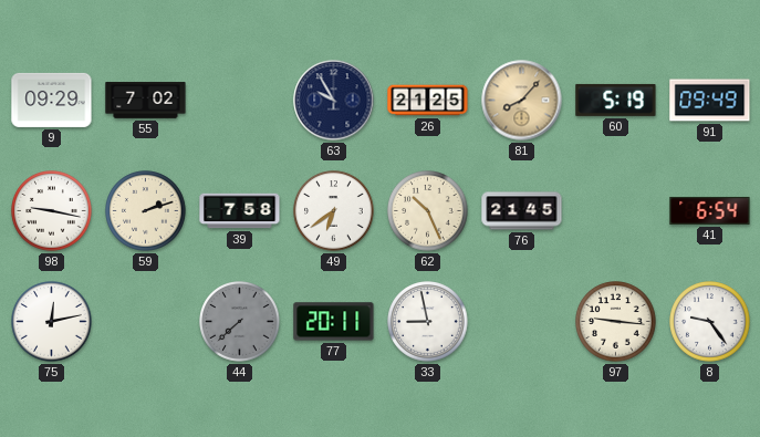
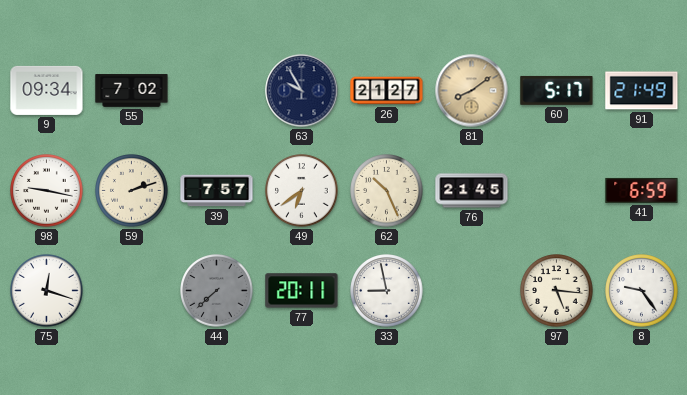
9: 09:29 -> 09:34 (47, 90)
26: 21:25 -> 21:27 (387, 91)
81: 8:07 -> 8:09 (472, 91)
60: 5:19 -> 5:17 (557, 90)
91: 09:49 -> 21:49 (642, 91)
39: 7:58 -> 7:57 (217, 191)
41: 6:54 -> 6:59 (642, 190)
75: 12:13 -> 12:18 (47, 291)
97: 9:16 -> 5:16 (557, 291)
